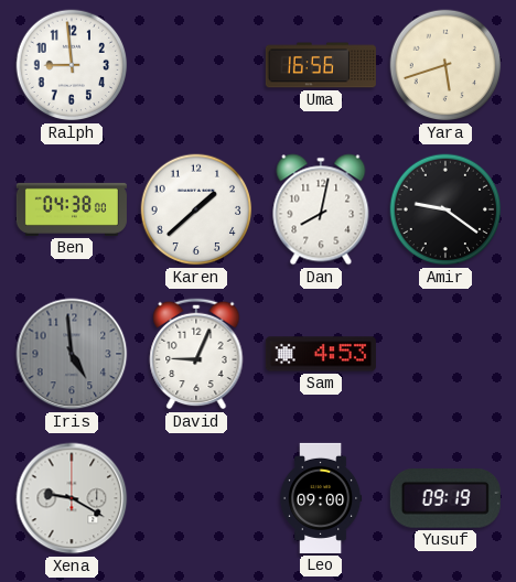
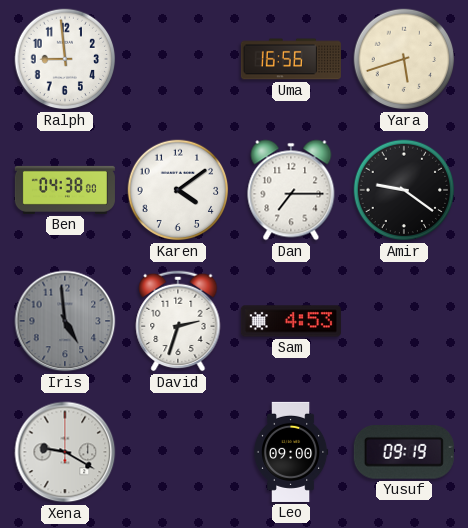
Karen: 1:38 -> 4:09 (178, 190)
Dan: 8:02 -> 7:15 (291, 190)
David: 9:04 -> 2:33 (178, 321)
